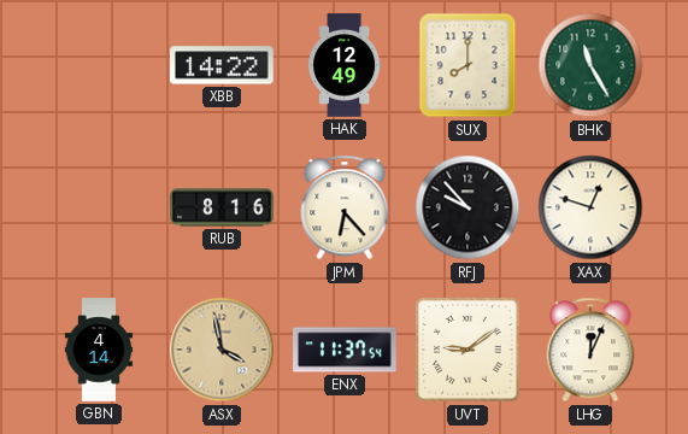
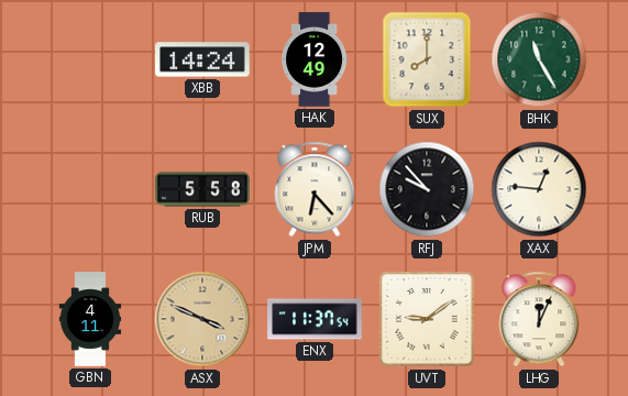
XBB: 14:22 -> 14:24 (202, 59)
RUB: 8:16 -> 5:58 (202, 189)
XAX: 12:48 -> 12:46 (539, 189)
GBN: 4:14 -> 4:11 (90, 319)
ASX: 3:58 -> 3:49 (202, 319)
